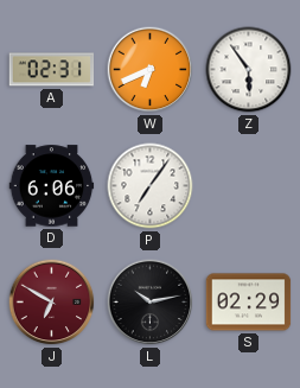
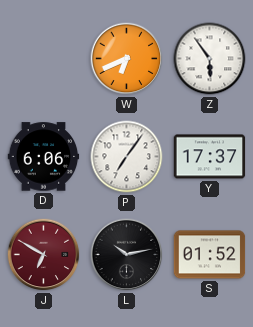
A: 02:31 -> none (52, 70)
Y: none -> 17:37 (210, 157)
S: 02:29 -> 01:52 (210, 255)
